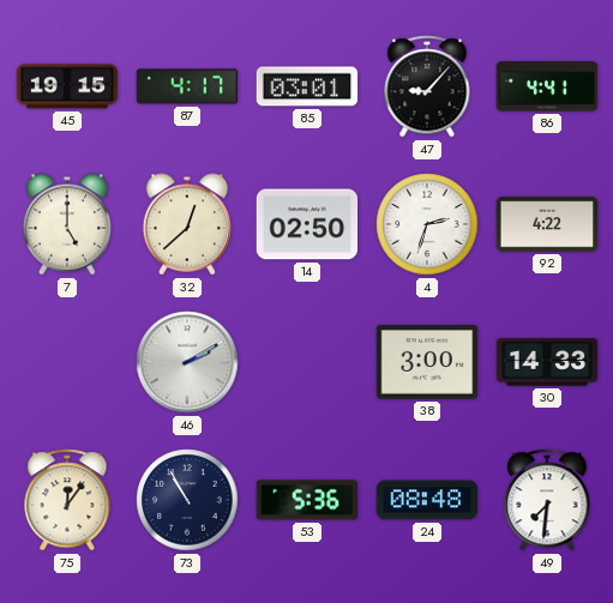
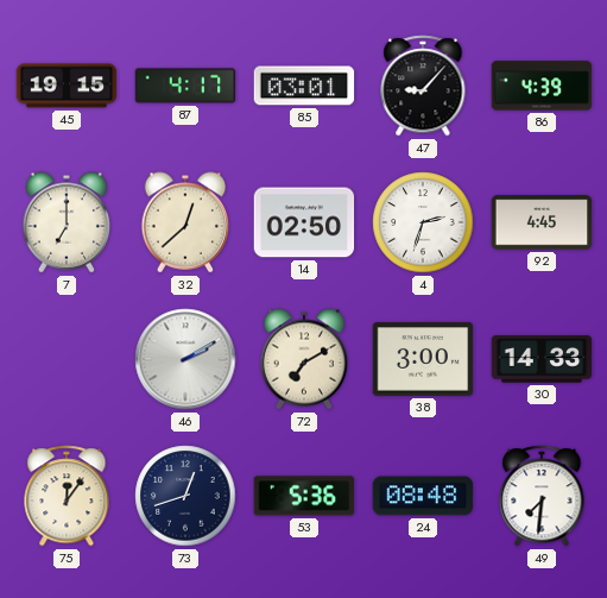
86: 4:41 -> 4:39 (542, 86)
7: 5:00 -> 7:00 (67, 222)
92: 4:22 -> 4:45 (542, 222)
72: none -> 7:10 (304, 359)
73: 10:55 -> 12:42 (185, 496)
